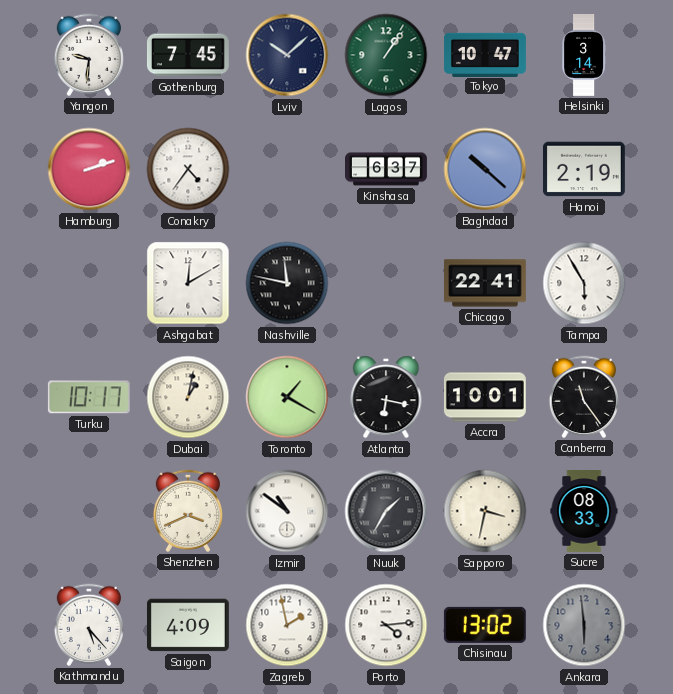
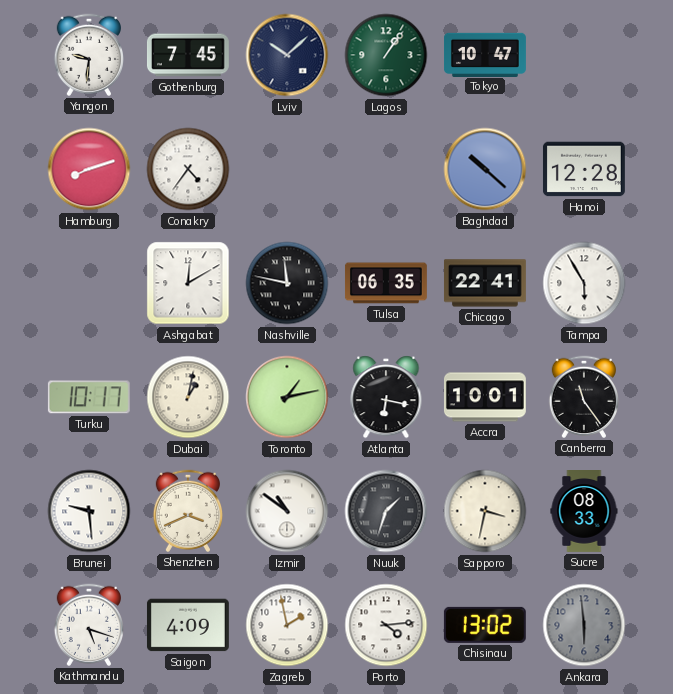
Helsinki: 3:14 -> none (584, 56)
Hamburg: 2:12 -> 8:12 (89, 169)
Kinshasa: 6:37 -> none (387, 169)
Hanoi: 2:19 -> 12:28 (584, 169)
Tulsa: none -> 06:35 (386, 283)
Toronto: 1:20 -> 1:13 (287, 397)
Brunei: none -> 9:29 (89, 511)
Nuuk: 1:35 -> 1:33 (386, 511)
Kathmandu: 5:23 -> 5:18 (88, 625)
